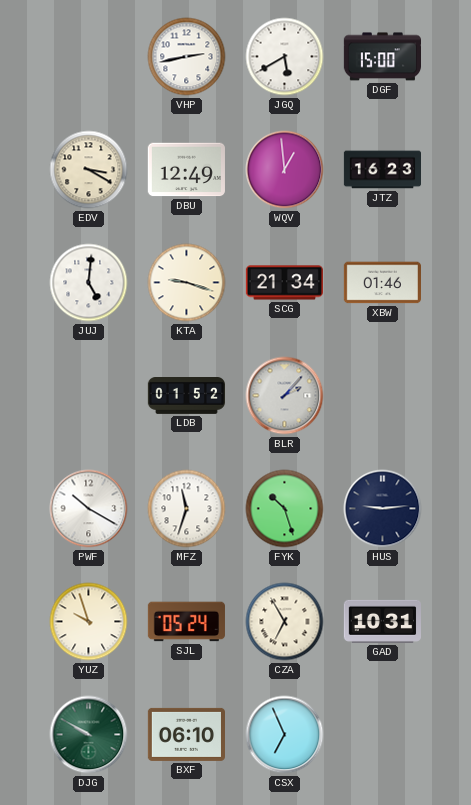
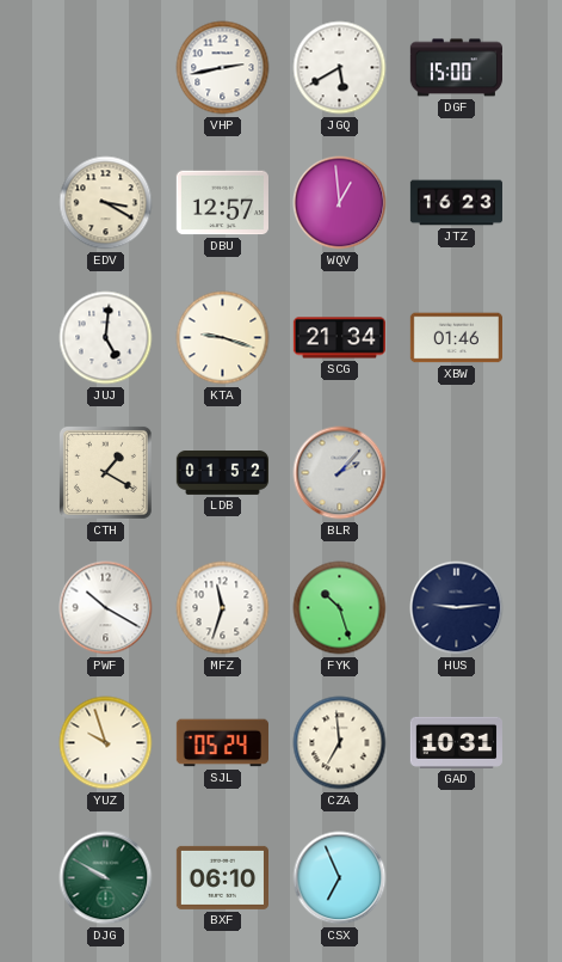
DBU: 12:49 -> 12:57 (222, 203)
CTH: none -> 1:20 (105, 472)
CZA: 6:55 -> 6:59 (340, 743)
